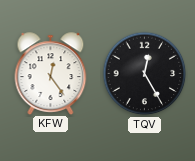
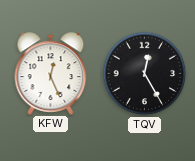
KFW: 12:24 -> 12:26 (51, 73)
